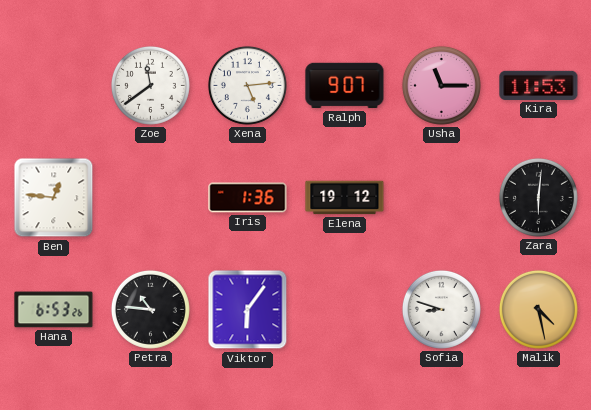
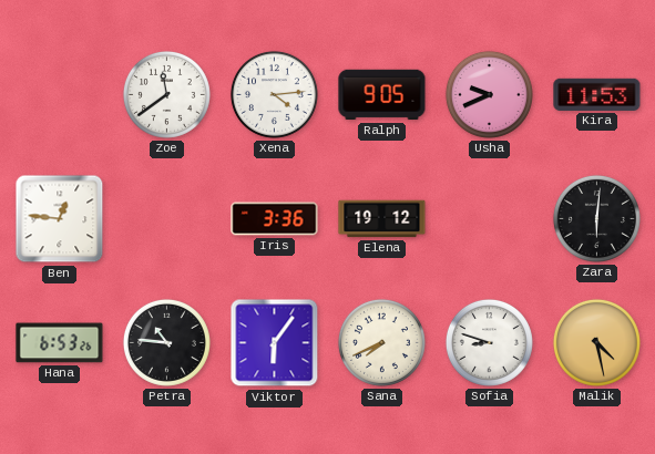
Xena: 5:14 -> 4:14 (274, 94)
Ralph: 9:07 -> 9:05 (382, 95)
Usha: 11:15 -> 9:41 (489, 94)
Iris: 1:36 -> 3:36 (275, 219)
Sana: none -> 7:41 (381, 342)
